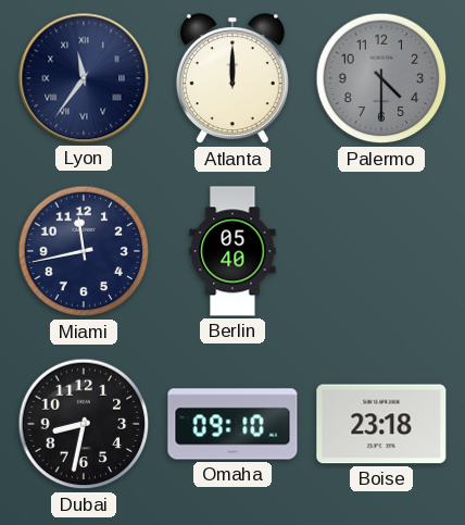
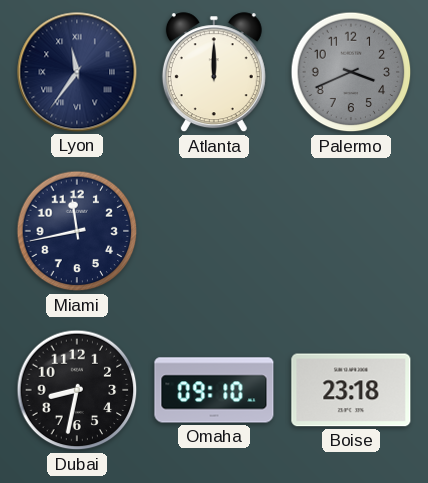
Palermo: 4:30 -> 3:41 (351, 72)
Berlin: 05:40 -> none (232, 251)
